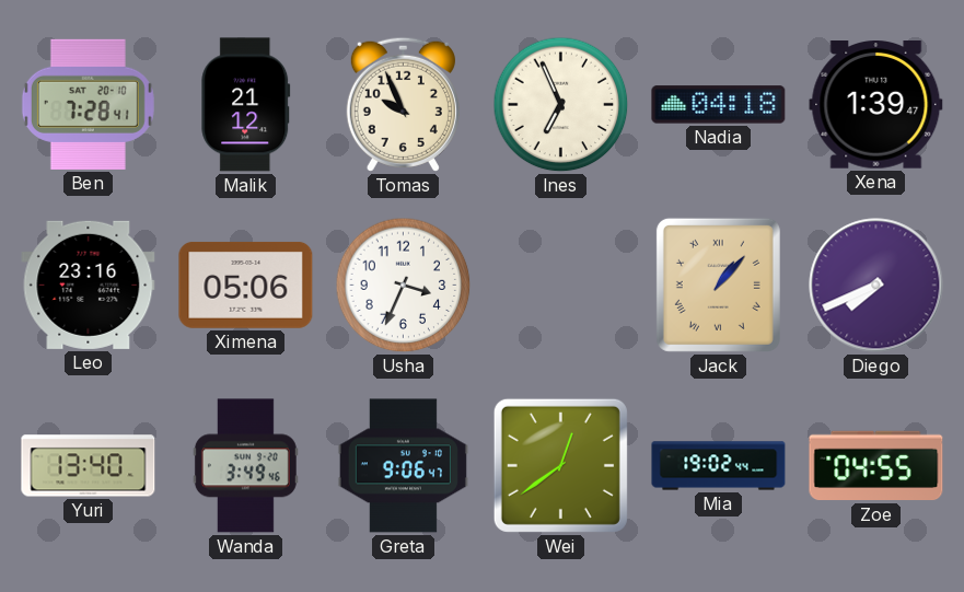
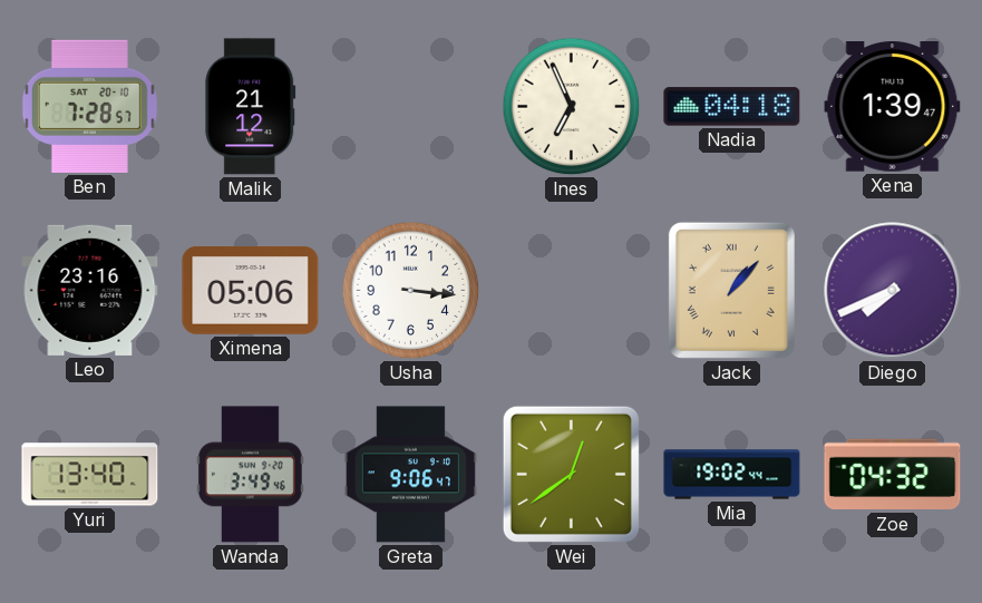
Ben: 7:28:41 -> 7:28:57 (89, 106)
Tomas: 9:56 -> none (403, 104)
Usha: 3:34 -> 3:16 (411, 291)
Zoe: 04:55 -> 04:32 (893, 475)
